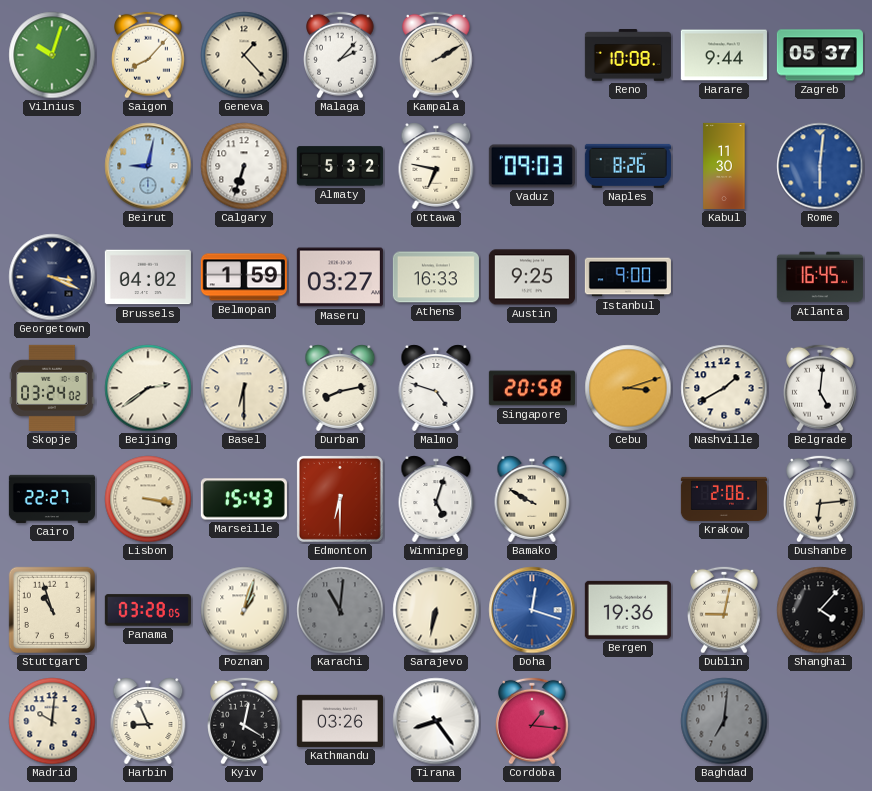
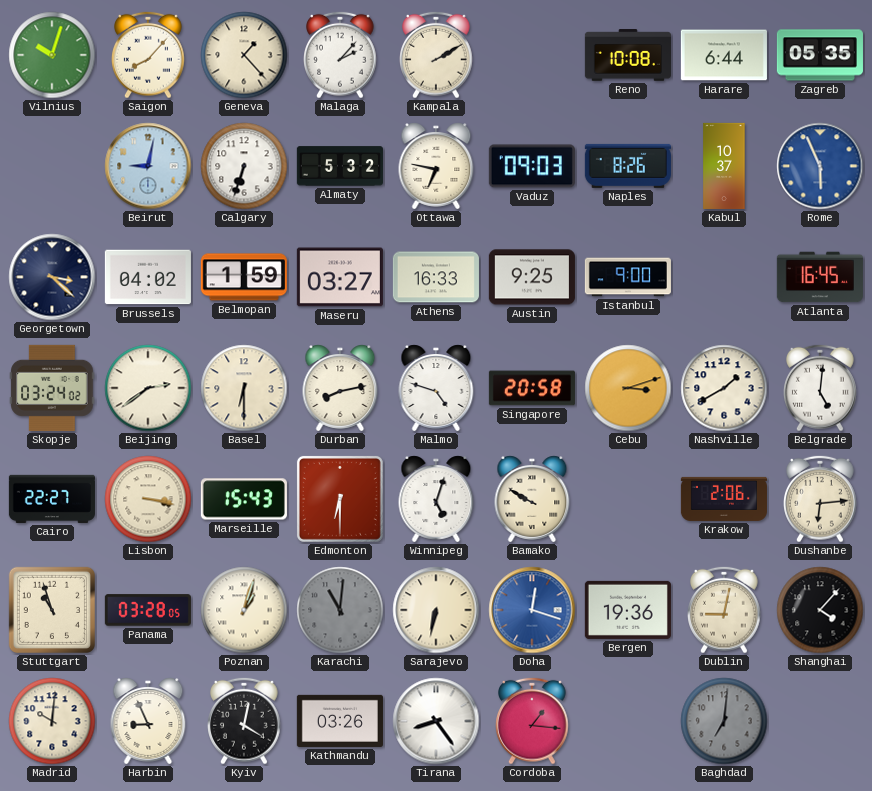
Harare: 9:44 -> 6:44 (724, 55)
Zagreb: 05:37 -> 05:35 (820, 55)
Kabul: 11:30 -> 10:37 (724, 166)
Rome: 6:01 -> 5:56 (820, 166)
Georgetown: 3:19 -> 3:22 (52, 277)
